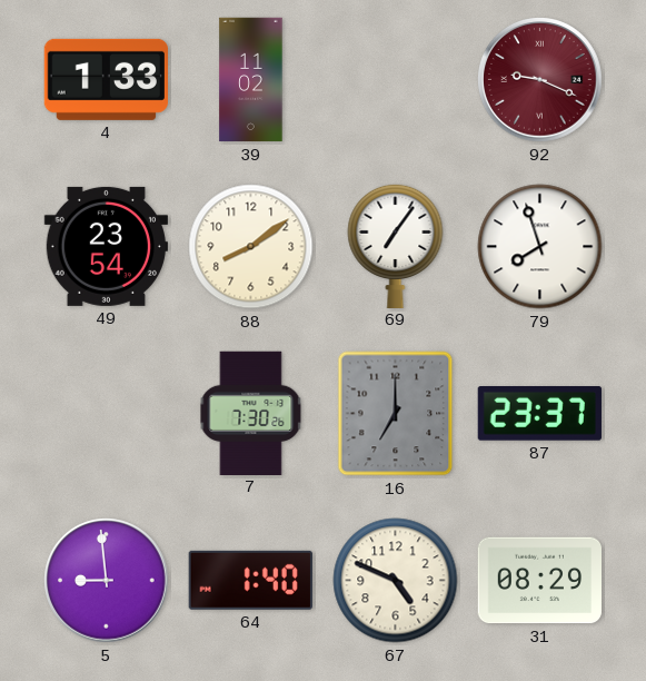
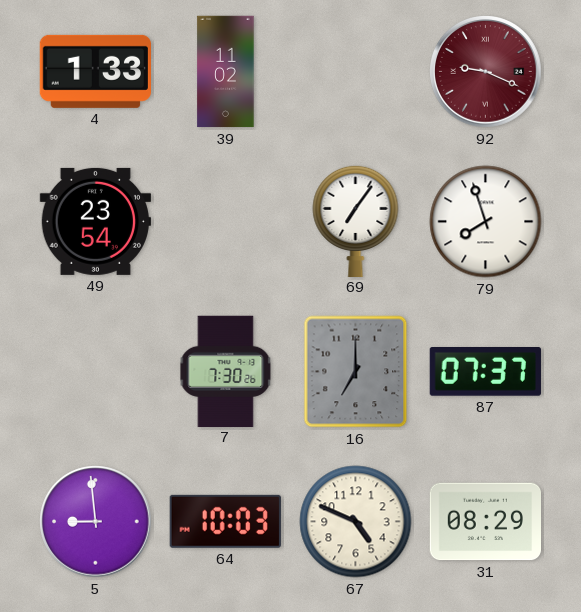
88: 8:09 -> none (251, 247)
87: 23:37 -> 07:37 (485, 372)
64: 1:40 -> 10:03 (225, 521)
